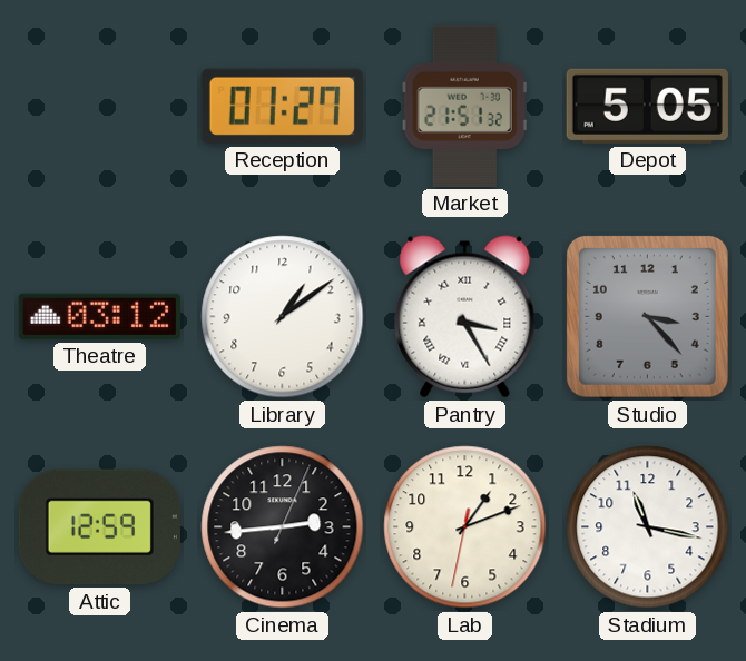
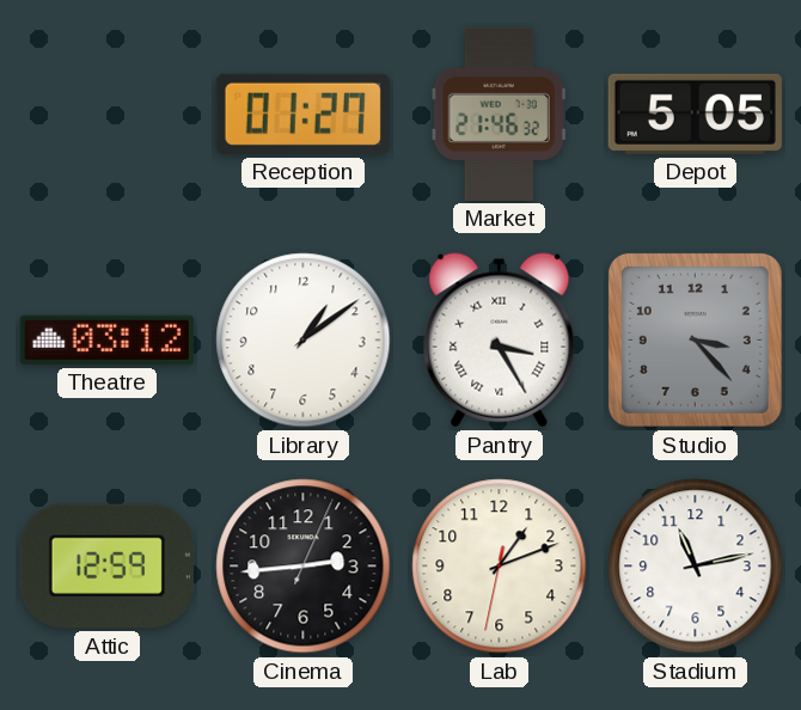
Market: 21:51 -> 21:46 (499, 114)
Stadium: 11:17 -> 11:13 (696, 567)
